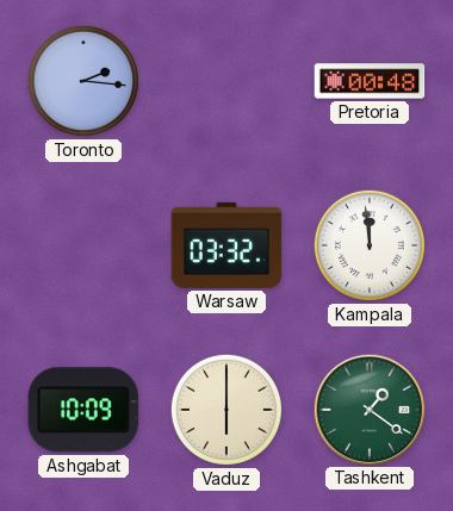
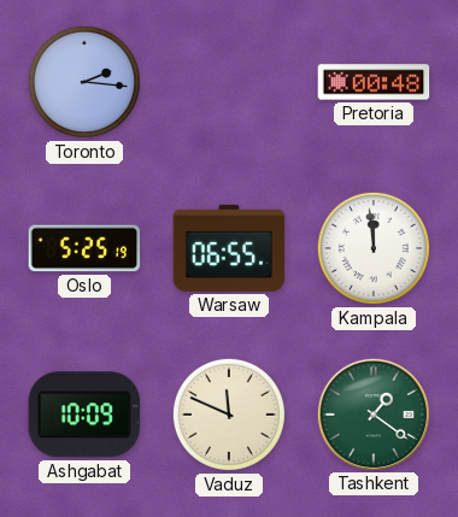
Oslo: none -> 5:25 (84, 248)
Warsaw: 03:32 -> 06:55 (229, 248)
Vaduz: 6:00 -> 11:49 (229, 415)
